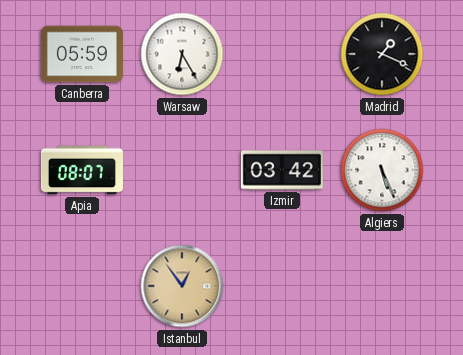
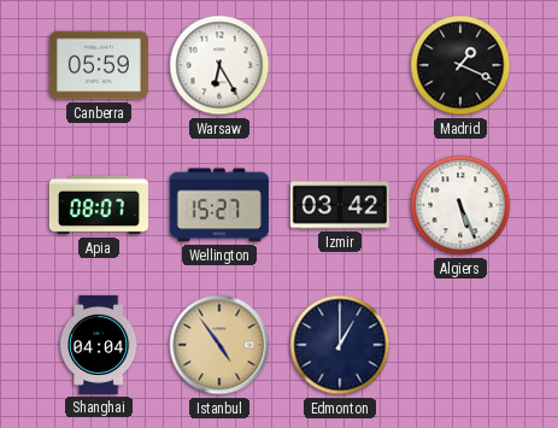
Wellington: none -> 15:27 (219, 205)
Shanghai: none -> 04:04 (99, 345)
Istanbul: 12:54 -> 4:54 (219, 345)
Edmonton: none -> 1:00 (340, 345)
